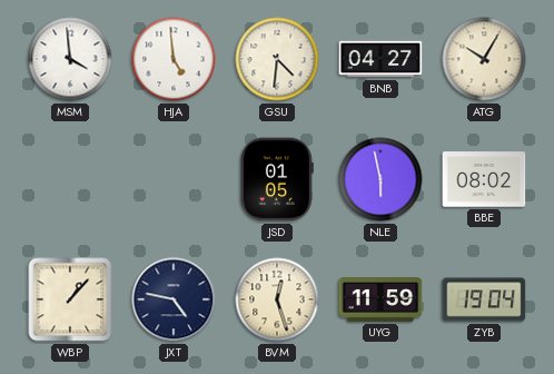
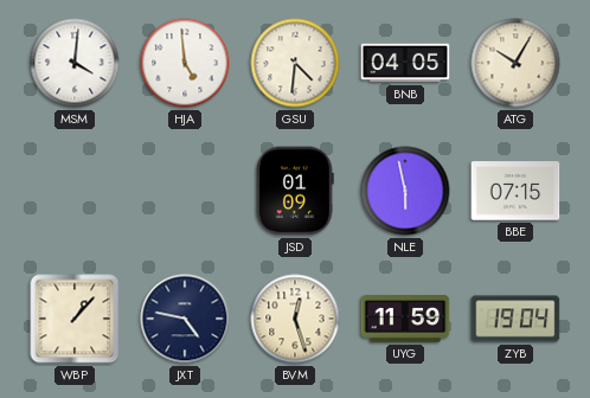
MSM: 3:59 -> 4:01 (75, 63)
BNB: 04:27 -> 04:05 (405, 63)
JSD: 01:05 -> 01:09 (295, 191)
BBE: 08:02 -> 07:15 (515, 191)
